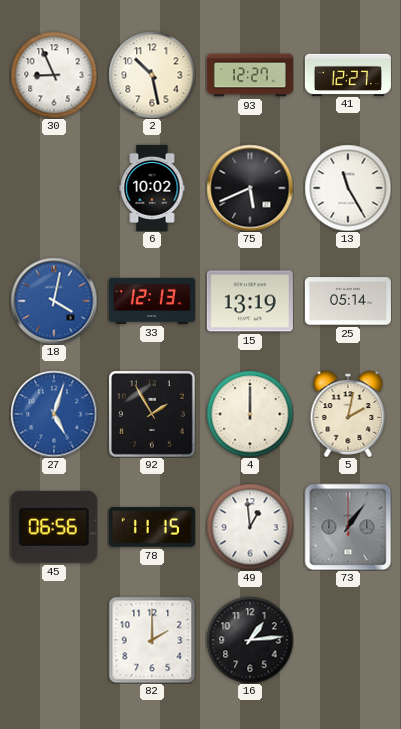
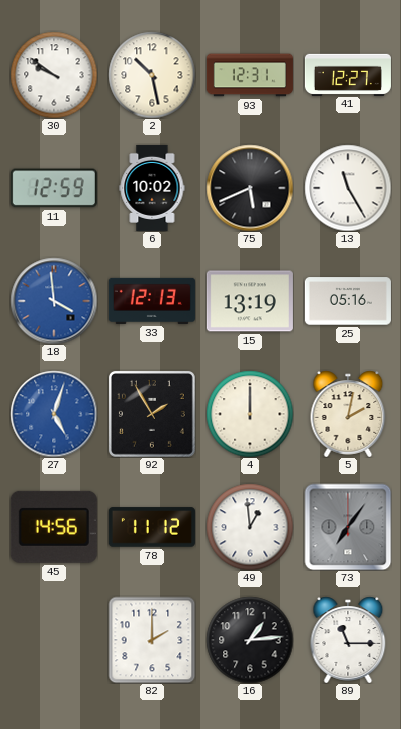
30: 8:56 -> 9:51 (54, 75)
93: 12:27 -> 12:31 (250, 75)
11: none -> 12:59 (54, 188)
18: 4:02 -> 3:59 (54, 301)
25: 05:14 -> 05:16 (348, 301)
45: 06:56 -> 14:56 (54, 527)
78: 11:15 -> 11:12 (152, 527)
73: 1:06 -> 7:06 (348, 527)
89: none -> 11:15 (348, 640)
